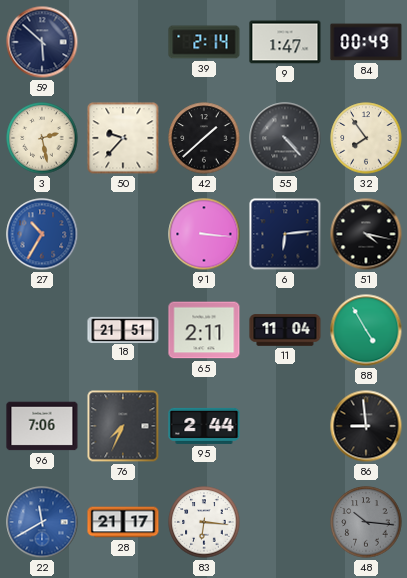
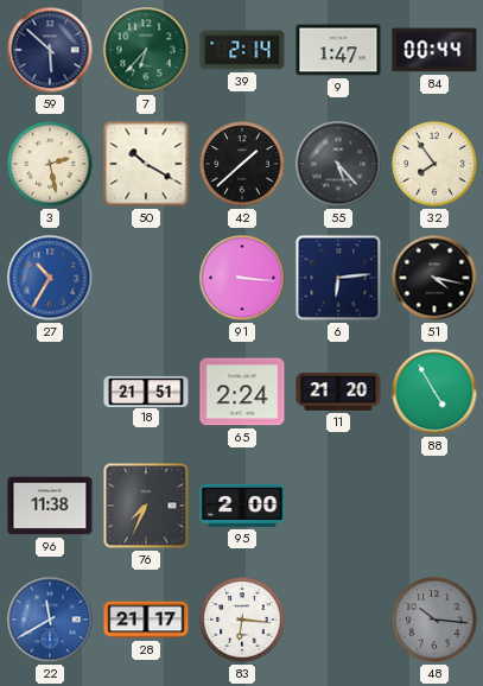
7: none -> 6:37 (146, 50)
84: 00:49 -> 00:44 (434, 50)
50: 9:37 -> 10:20 (146, 164)
55: 4:23 -> 5:23 (338, 164)
65: 2:11 -> 2:24 (242, 392)
11: 11:04 -> 21:20 (338, 392)
96: 7:06 -> 11:38 (50, 506)
95: 2:44 -> 2:00 (242, 506)
86: 8:59 -> none (366, 426)
